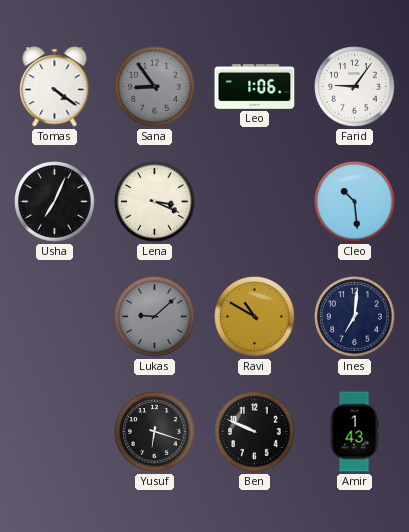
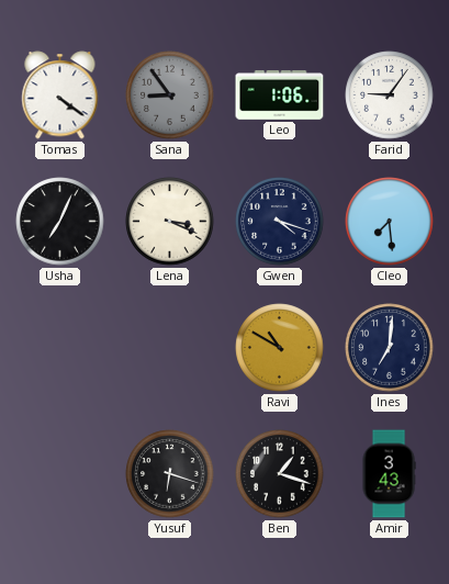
Gwen: none -> 4:18 (280, 222)
Cleo: 10:29 -> 7:29 (390, 222)
Lukas: 9:08 -> none (155, 317)
Ben: 9:49 -> 1:18 (280, 474)
Amir: 1:43 -> 3:43 (389, 474)
